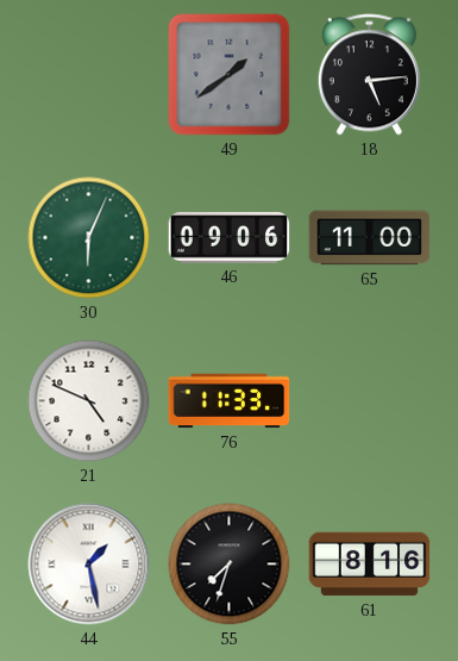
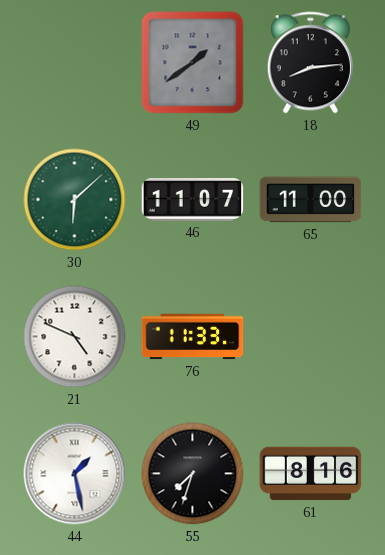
18: 5:14 -> 8:14 (310, 63)
30: 6:04 -> 6:08 (75, 200)
46: 09:06 -> 11:07 (193, 200)
